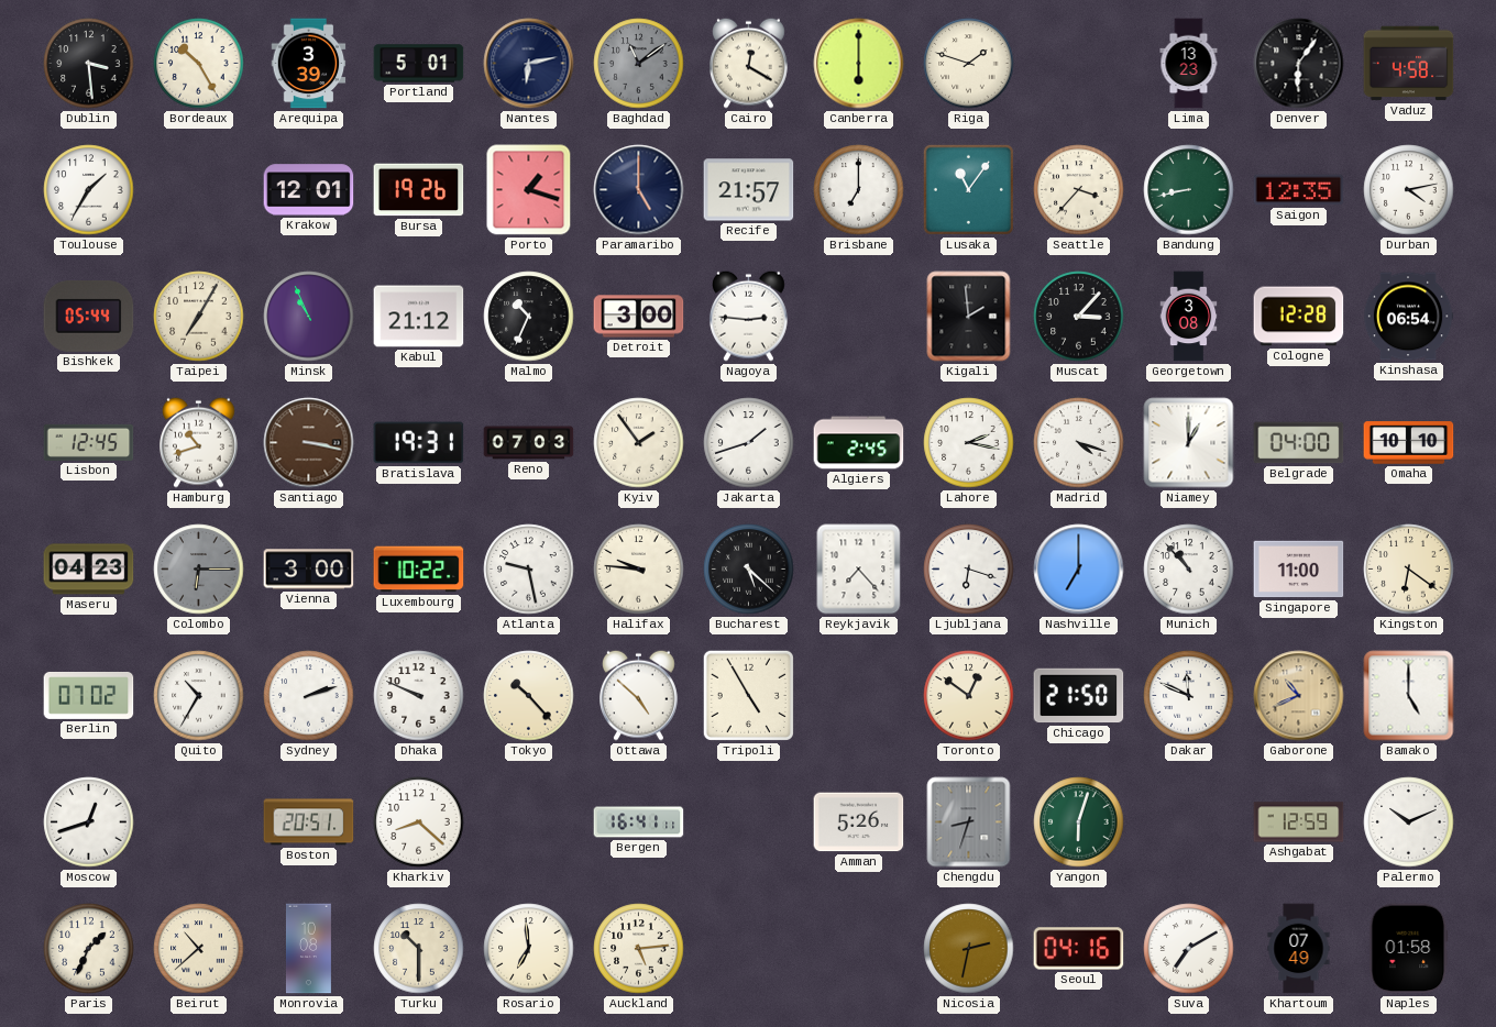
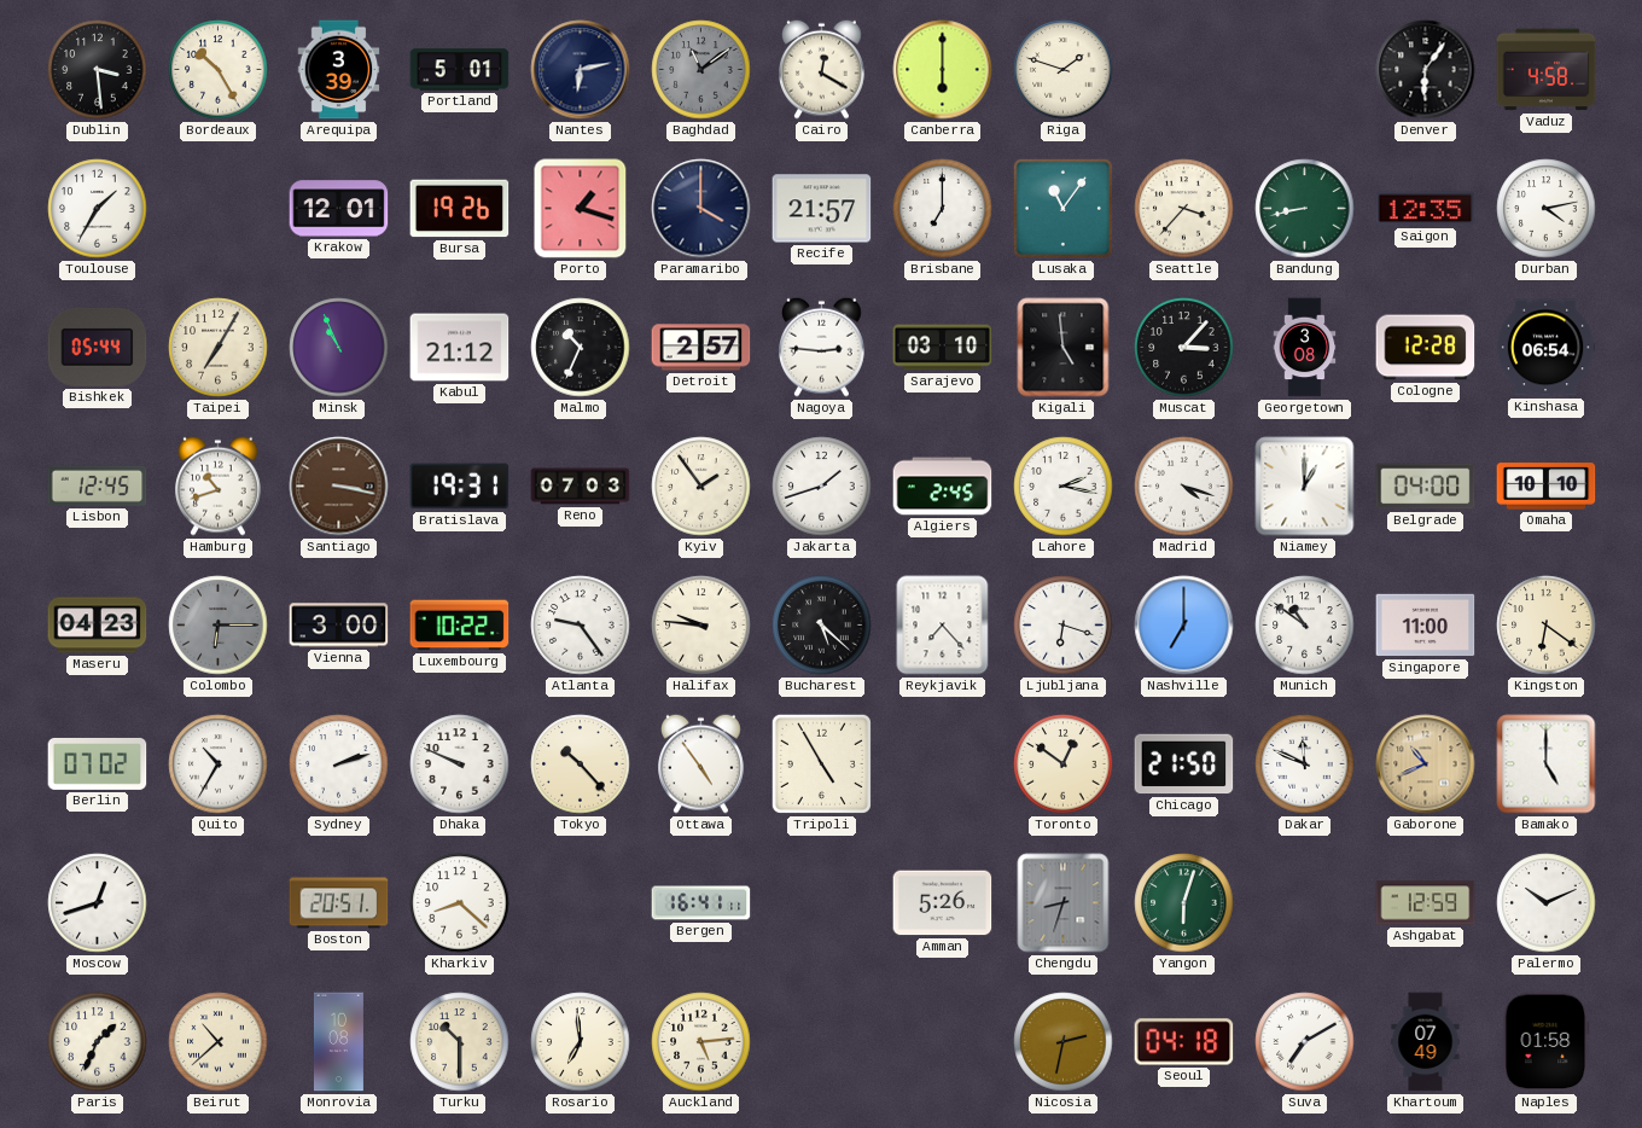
Lima: 13:23 -> none (1189, 64)
Paramaribo: 5:00 -> 4:00 (701, 209)
Detroit: 3:00 -> 2:57 (701, 348)
Sarajevo: none -> 03:10 (943, 348)
Kigali: 1:59 -> 4:59 (1064, 348)
Atlanta: 9:28 -> 9:24 (581, 626)
Munich: 10:53 -> 10:51 (1305, 626)
Ottawa: 4:52 -> 4:54 (701, 763)
Seoul: 04:16 -> 04:18 (1184, 1042)
